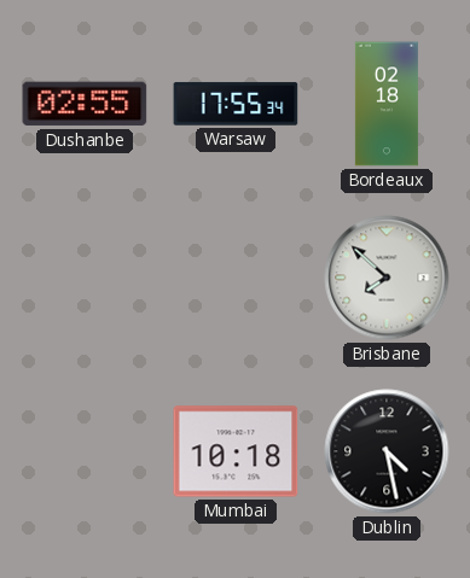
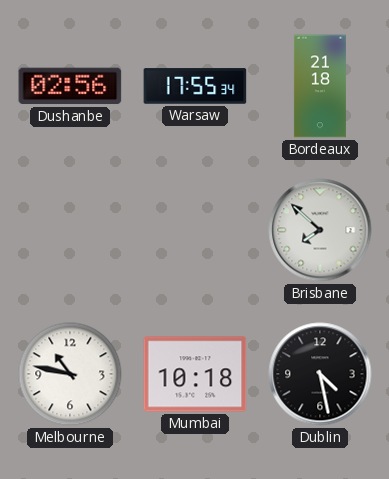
Dushanbe: 02:55 -> 02:56 (70, 86)
Bordeaux: 02:18 -> 21:18 (320, 86)
Melbourne: none -> 10:47 (70, 374)
